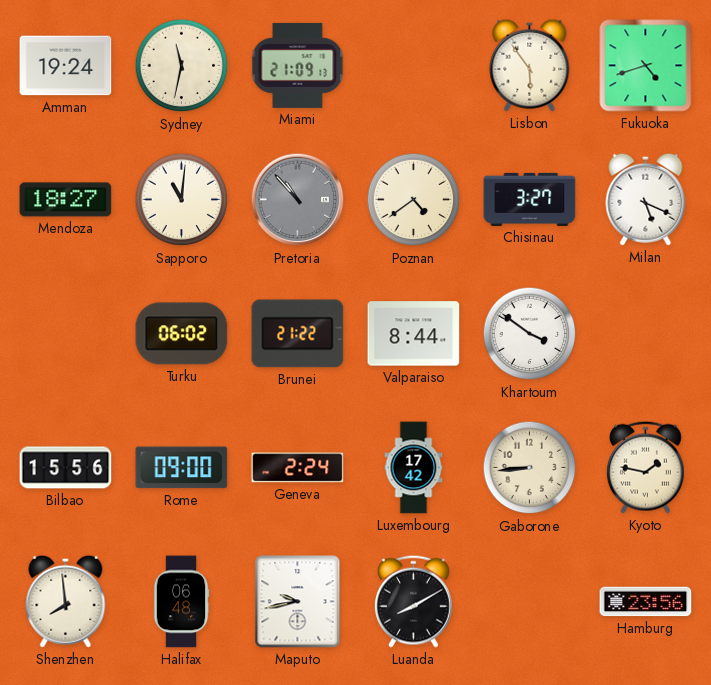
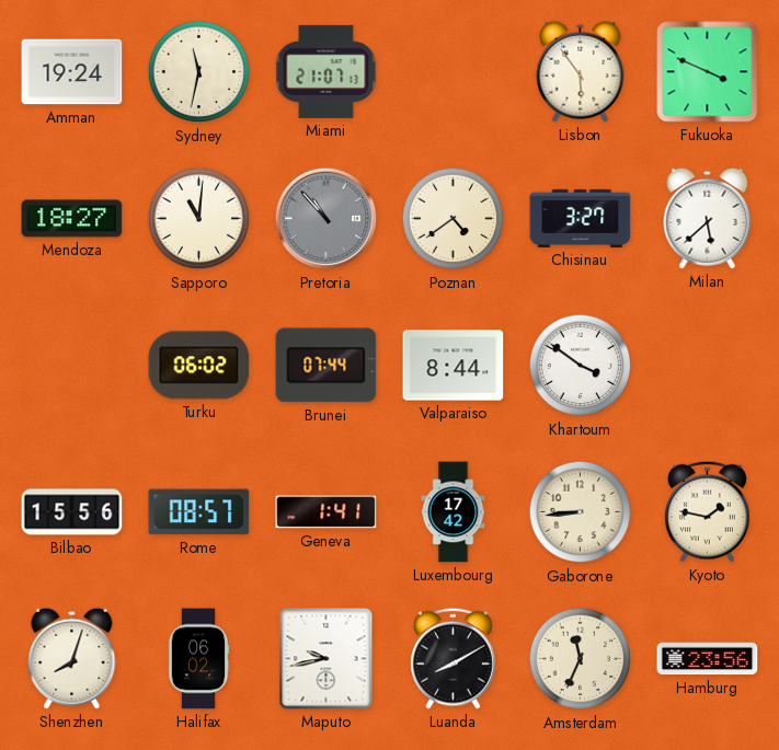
Miami: 21:09 -> 21:07 (327, 71)
Fukuoka: 4:42 -> 3:49 (708, 72)
Milan: 5:19 -> 5:38 (708, 218)
Brunei: 21:22 -> 07:44 (327, 366)
Rome: 09:00 -> 08:57 (199, 512)
Geneva: 2:24 -> 1:41 (327, 512)
Shenzhen: 7:59 -> 8:03 (72, 658)
Halifax: 06:48 -> 06:02 (198, 659)
Amsterdam: none -> 11:34 (581, 659)
